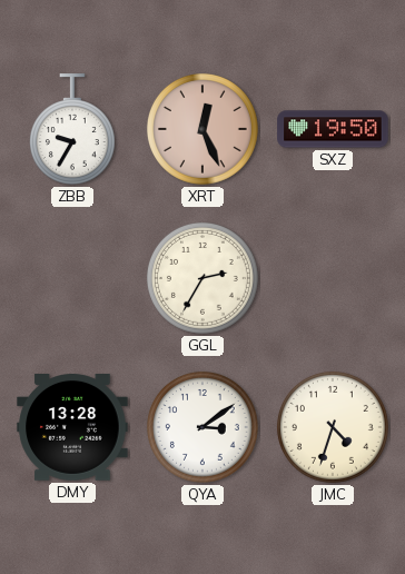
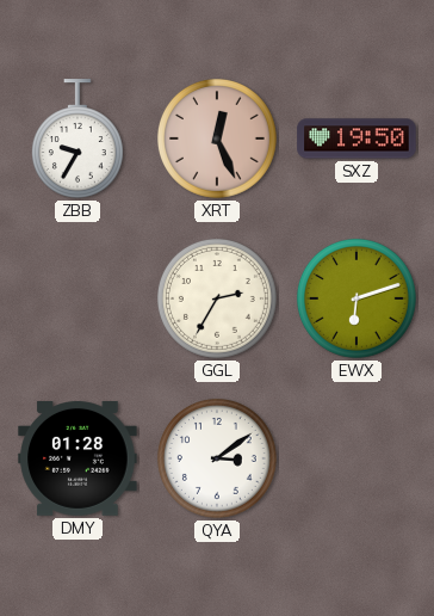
EWX: none -> 6:12 (356, 298)
DMY: 13:28 -> 01:28 (77, 460)
JMC: 4:33 -> none (333, 427)
